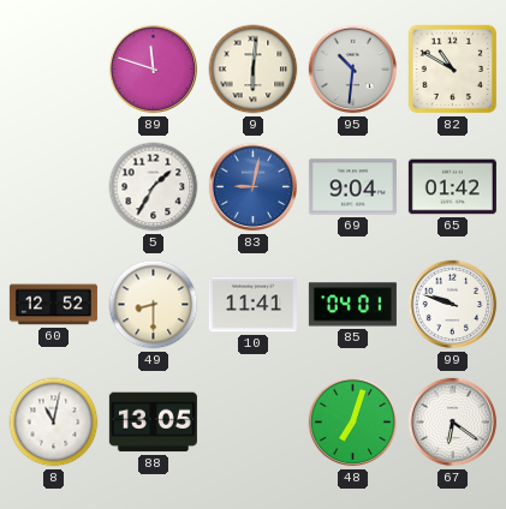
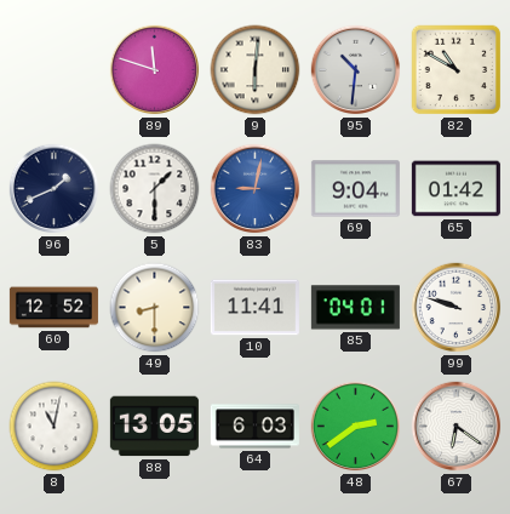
96: none -> 1:41 (55, 189)
5: 1:35 -> 1:30 (155, 189)
64: none -> 6:03 (254, 427)
48: 7:03 -> 2:39 (356, 427)
